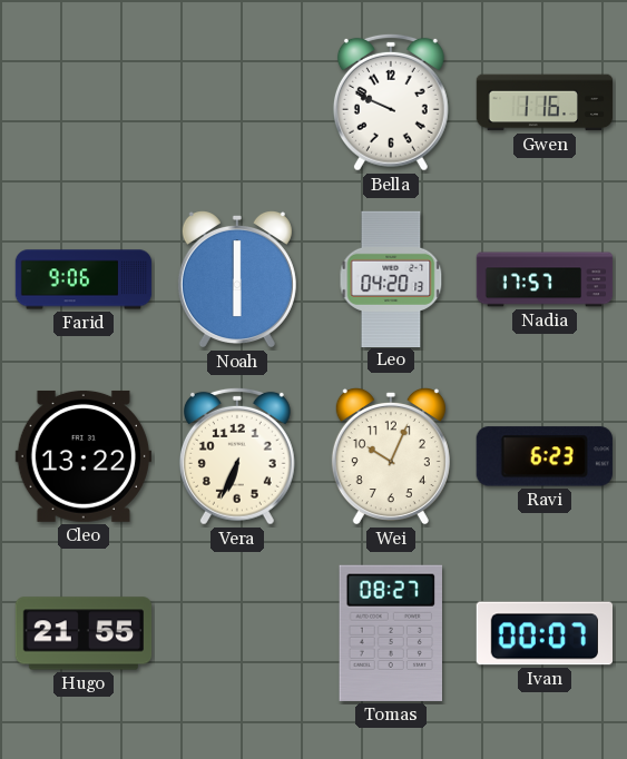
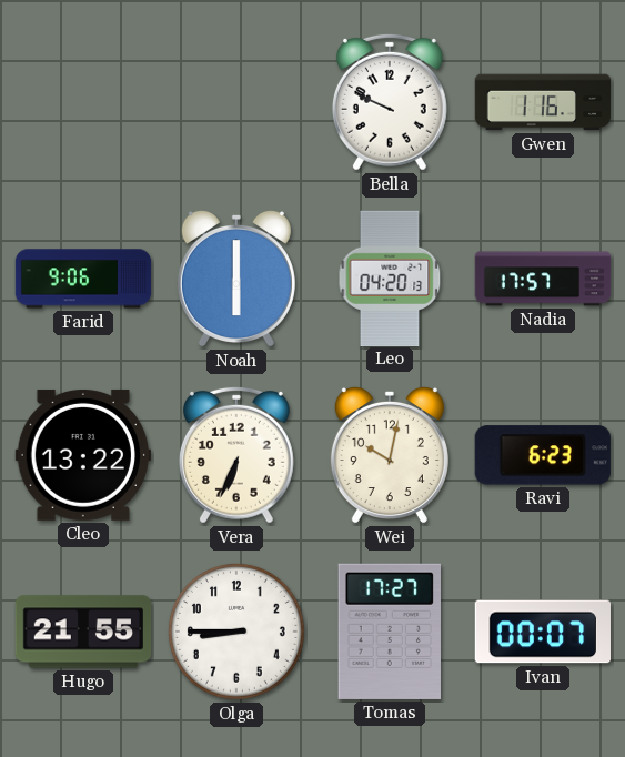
Wei: 10:04 -> 10:02 (390, 455)
Olga: none -> 8:45 (236, 632)
Tomas: 08:27 -> 17:27 (389, 632)
